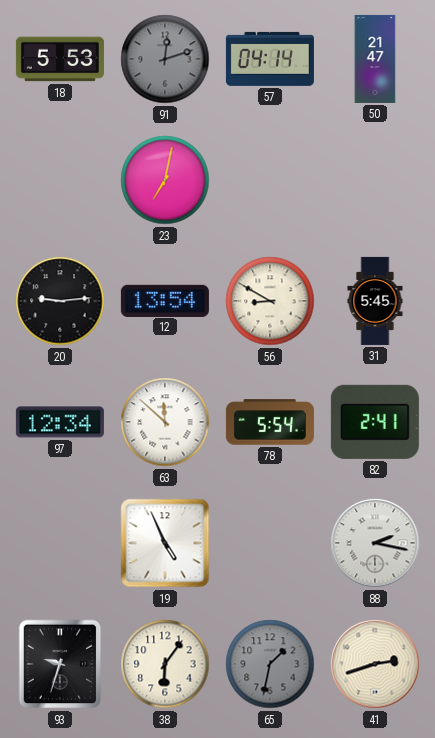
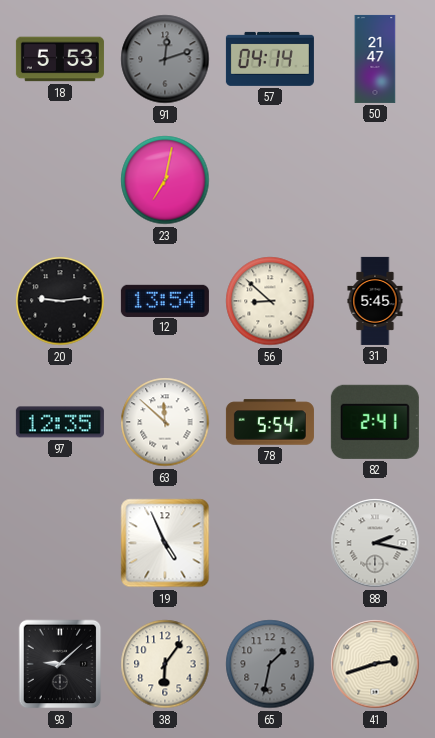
56: 8:50 -> 8:52 (270, 301)
97: 12:34 -> 12:35 (60, 422)
93: 9:33 -> 9:08 (60, 664)
